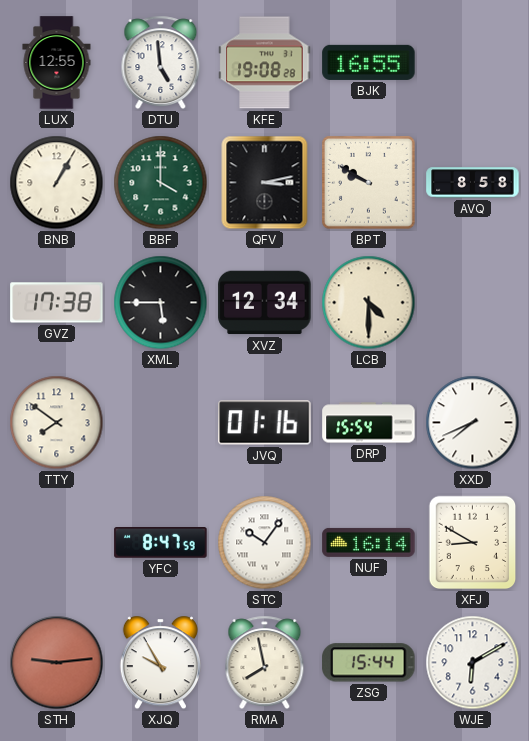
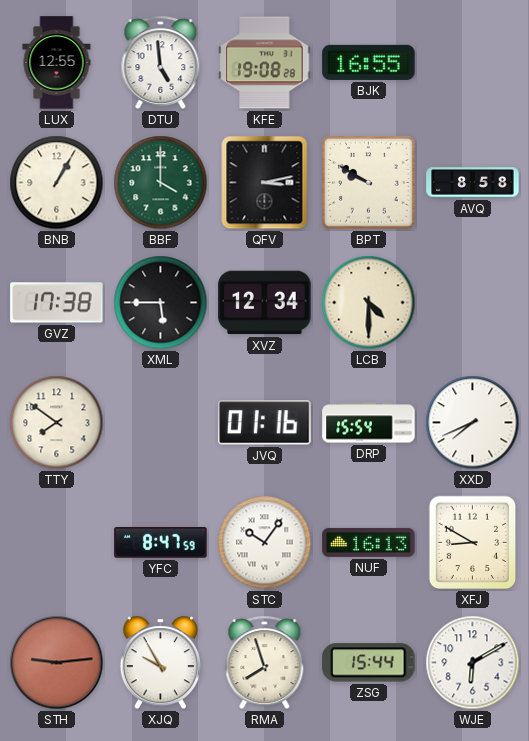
NUF: 16:14 -> 16:13 (369, 542)
RMA: 7:58 -> 7:57 (265, 663)
